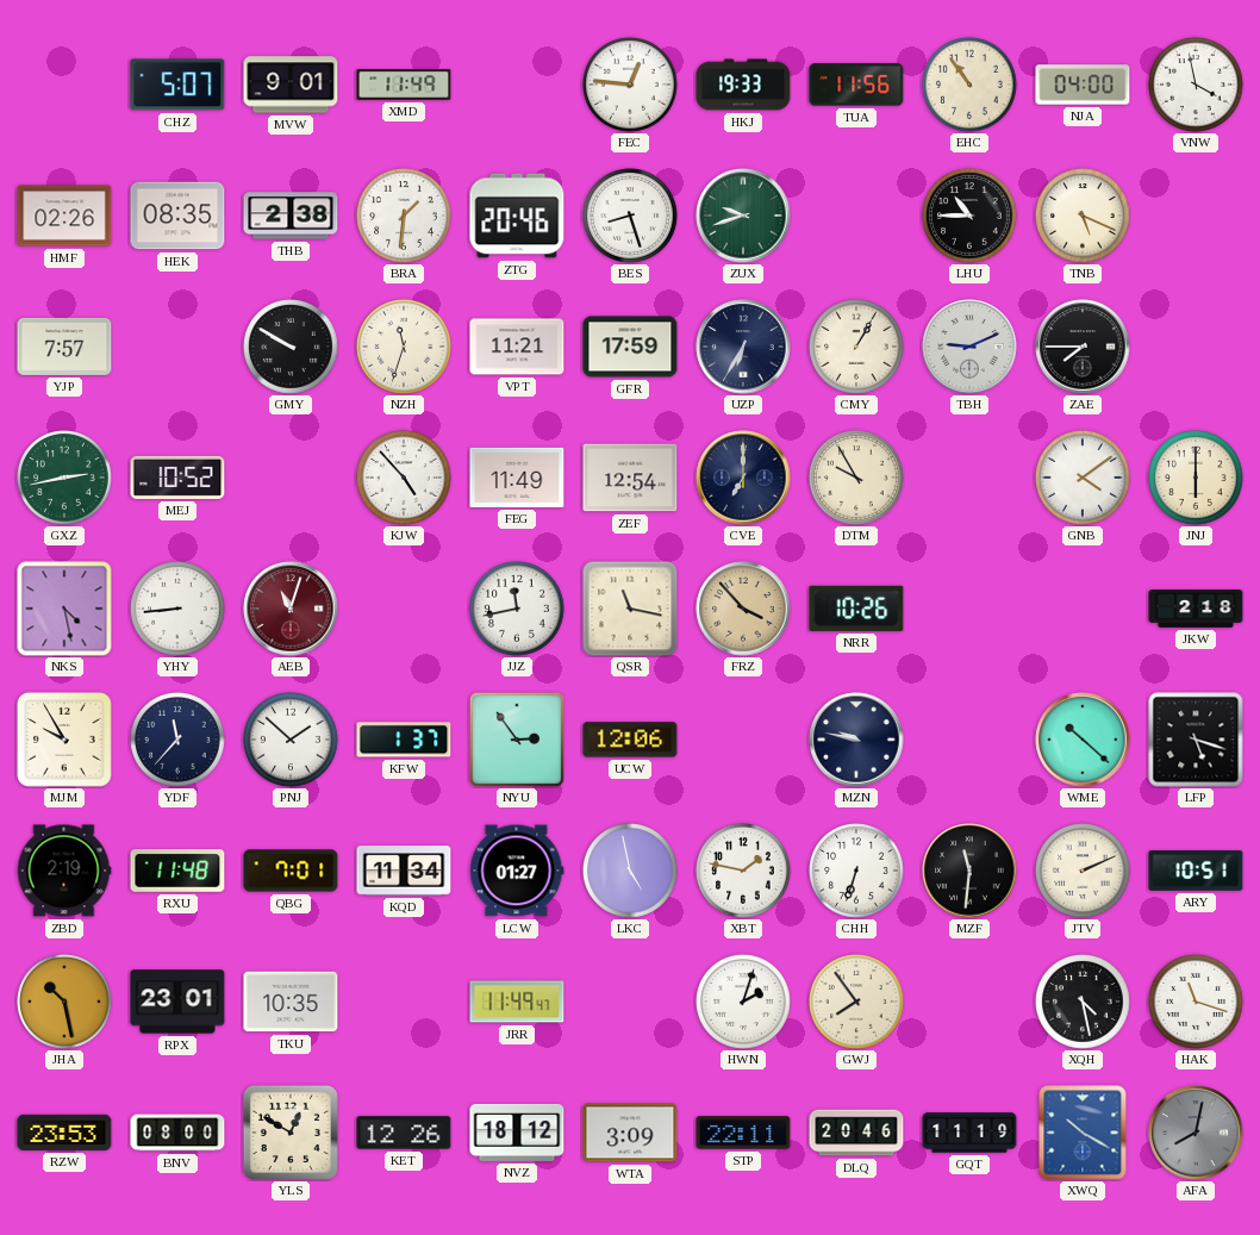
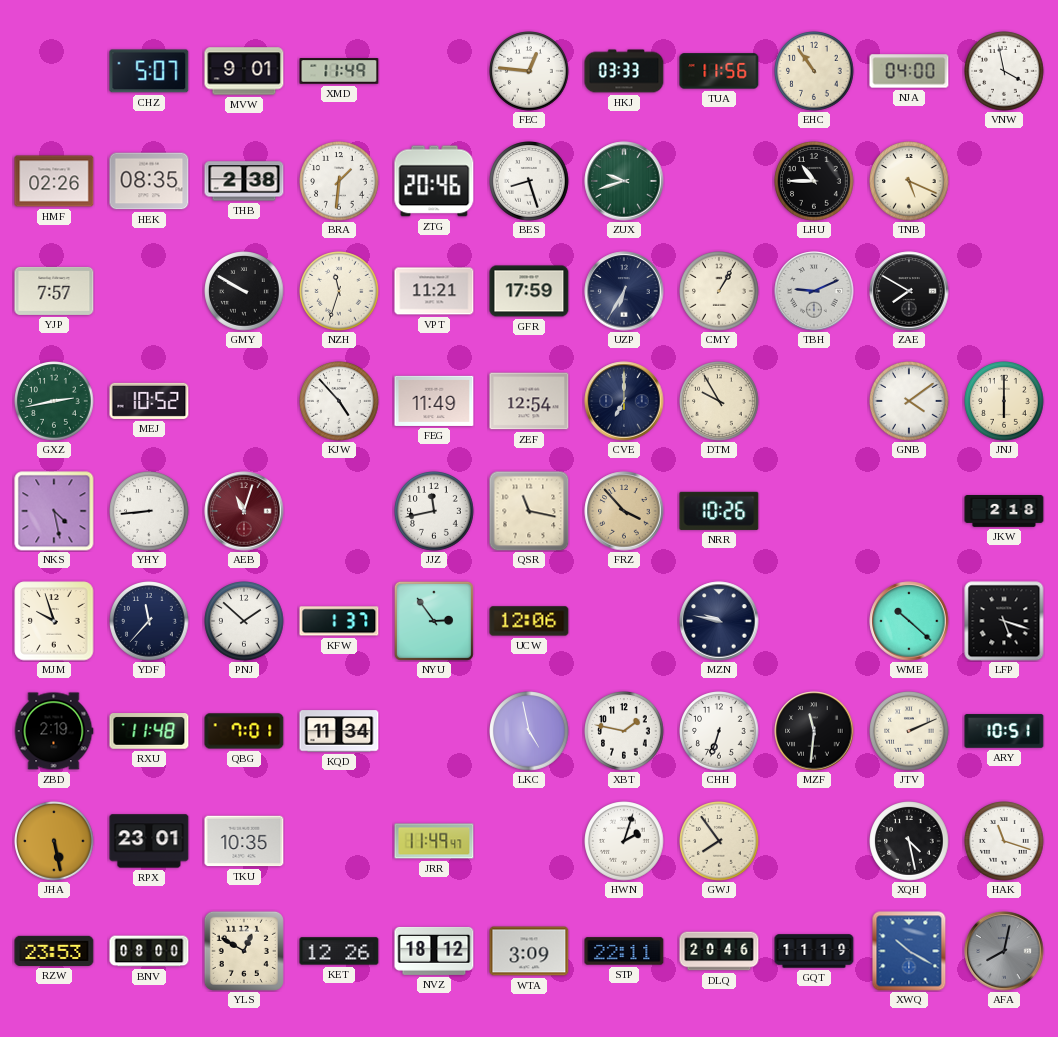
HKJ: 19:33 -> 03:33 (624, 71)
ZAE: 7:45 -> 7:50 (909, 291)
MJM: 9:55 -> 9:57 (54, 621)
LCW: 01:27 -> none (517, 871)
JHA: 10:28 -> 5:28 (54, 841)
